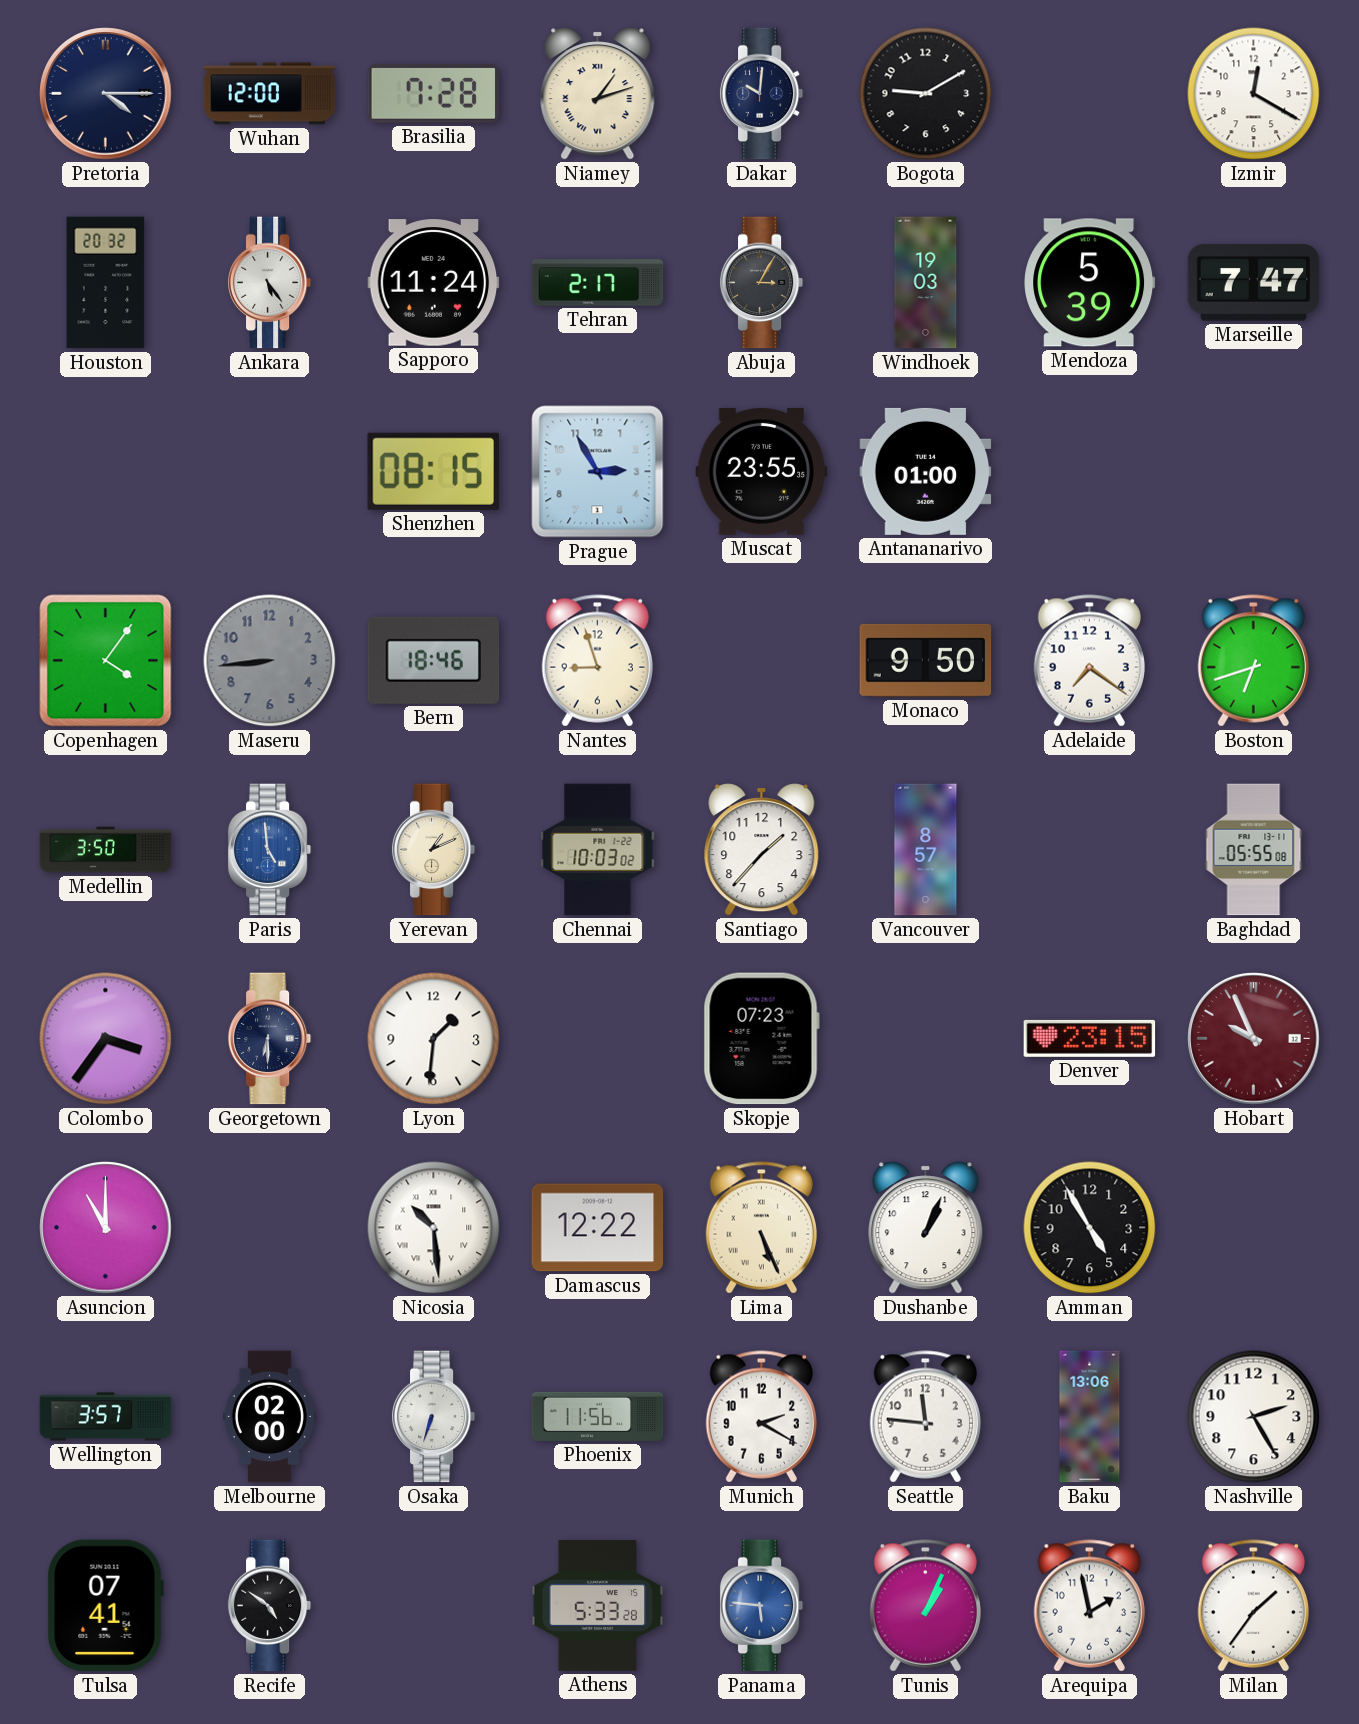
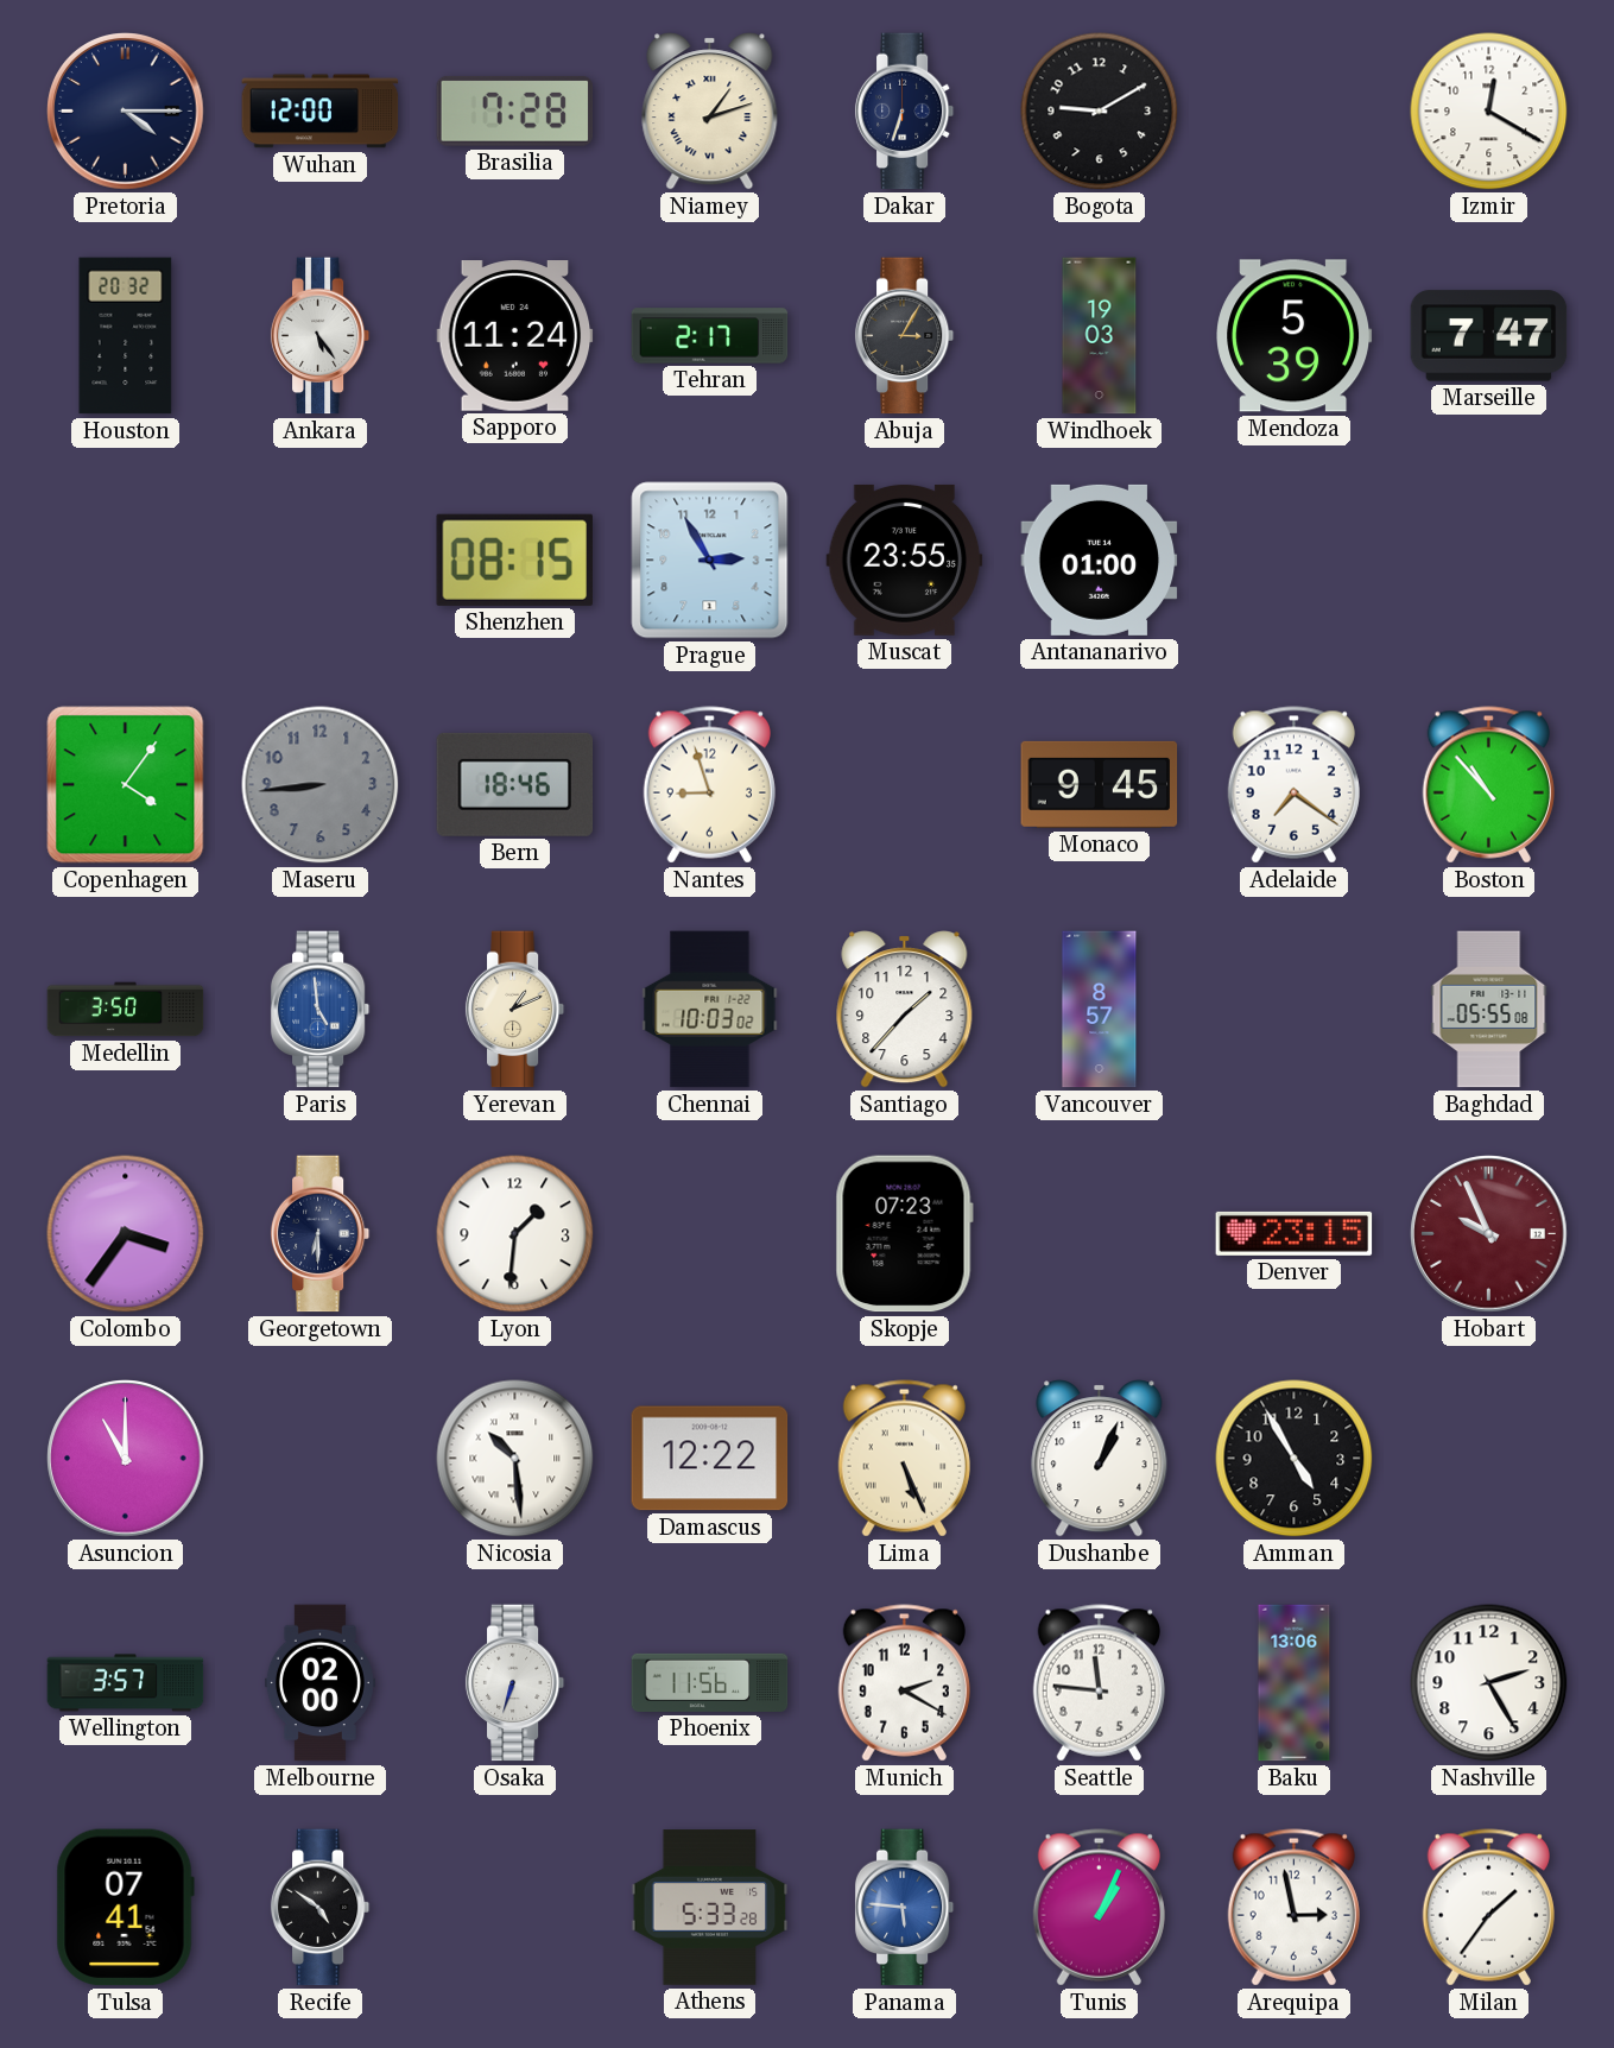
Dakar: 10:01 -> 6:33 (905, 112)
Monaco: 9:50 -> 9:45 (1100, 784)
Boston: 6:42 -> 10:53 (1488, 785)
Arequipa: 1:58 -> 2:58 (1293, 1908)
